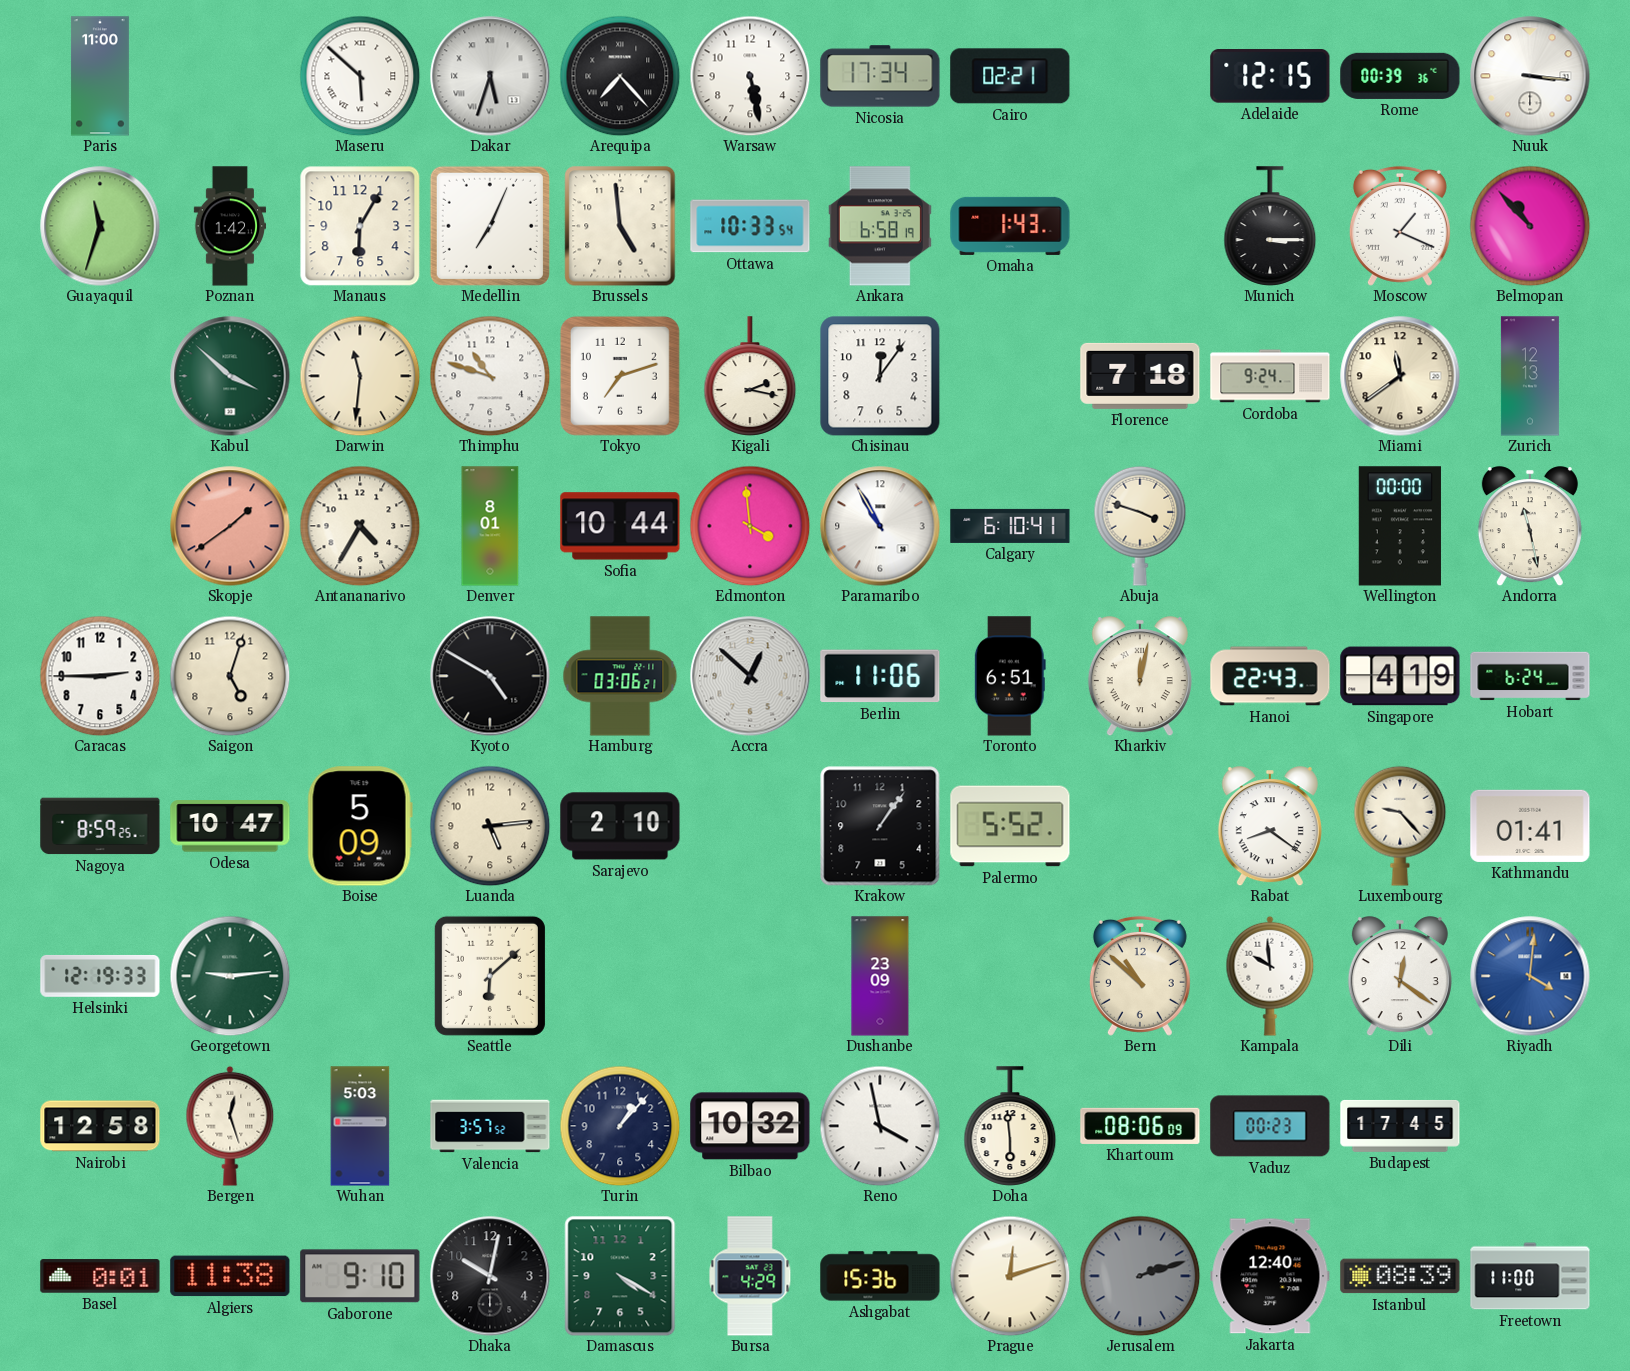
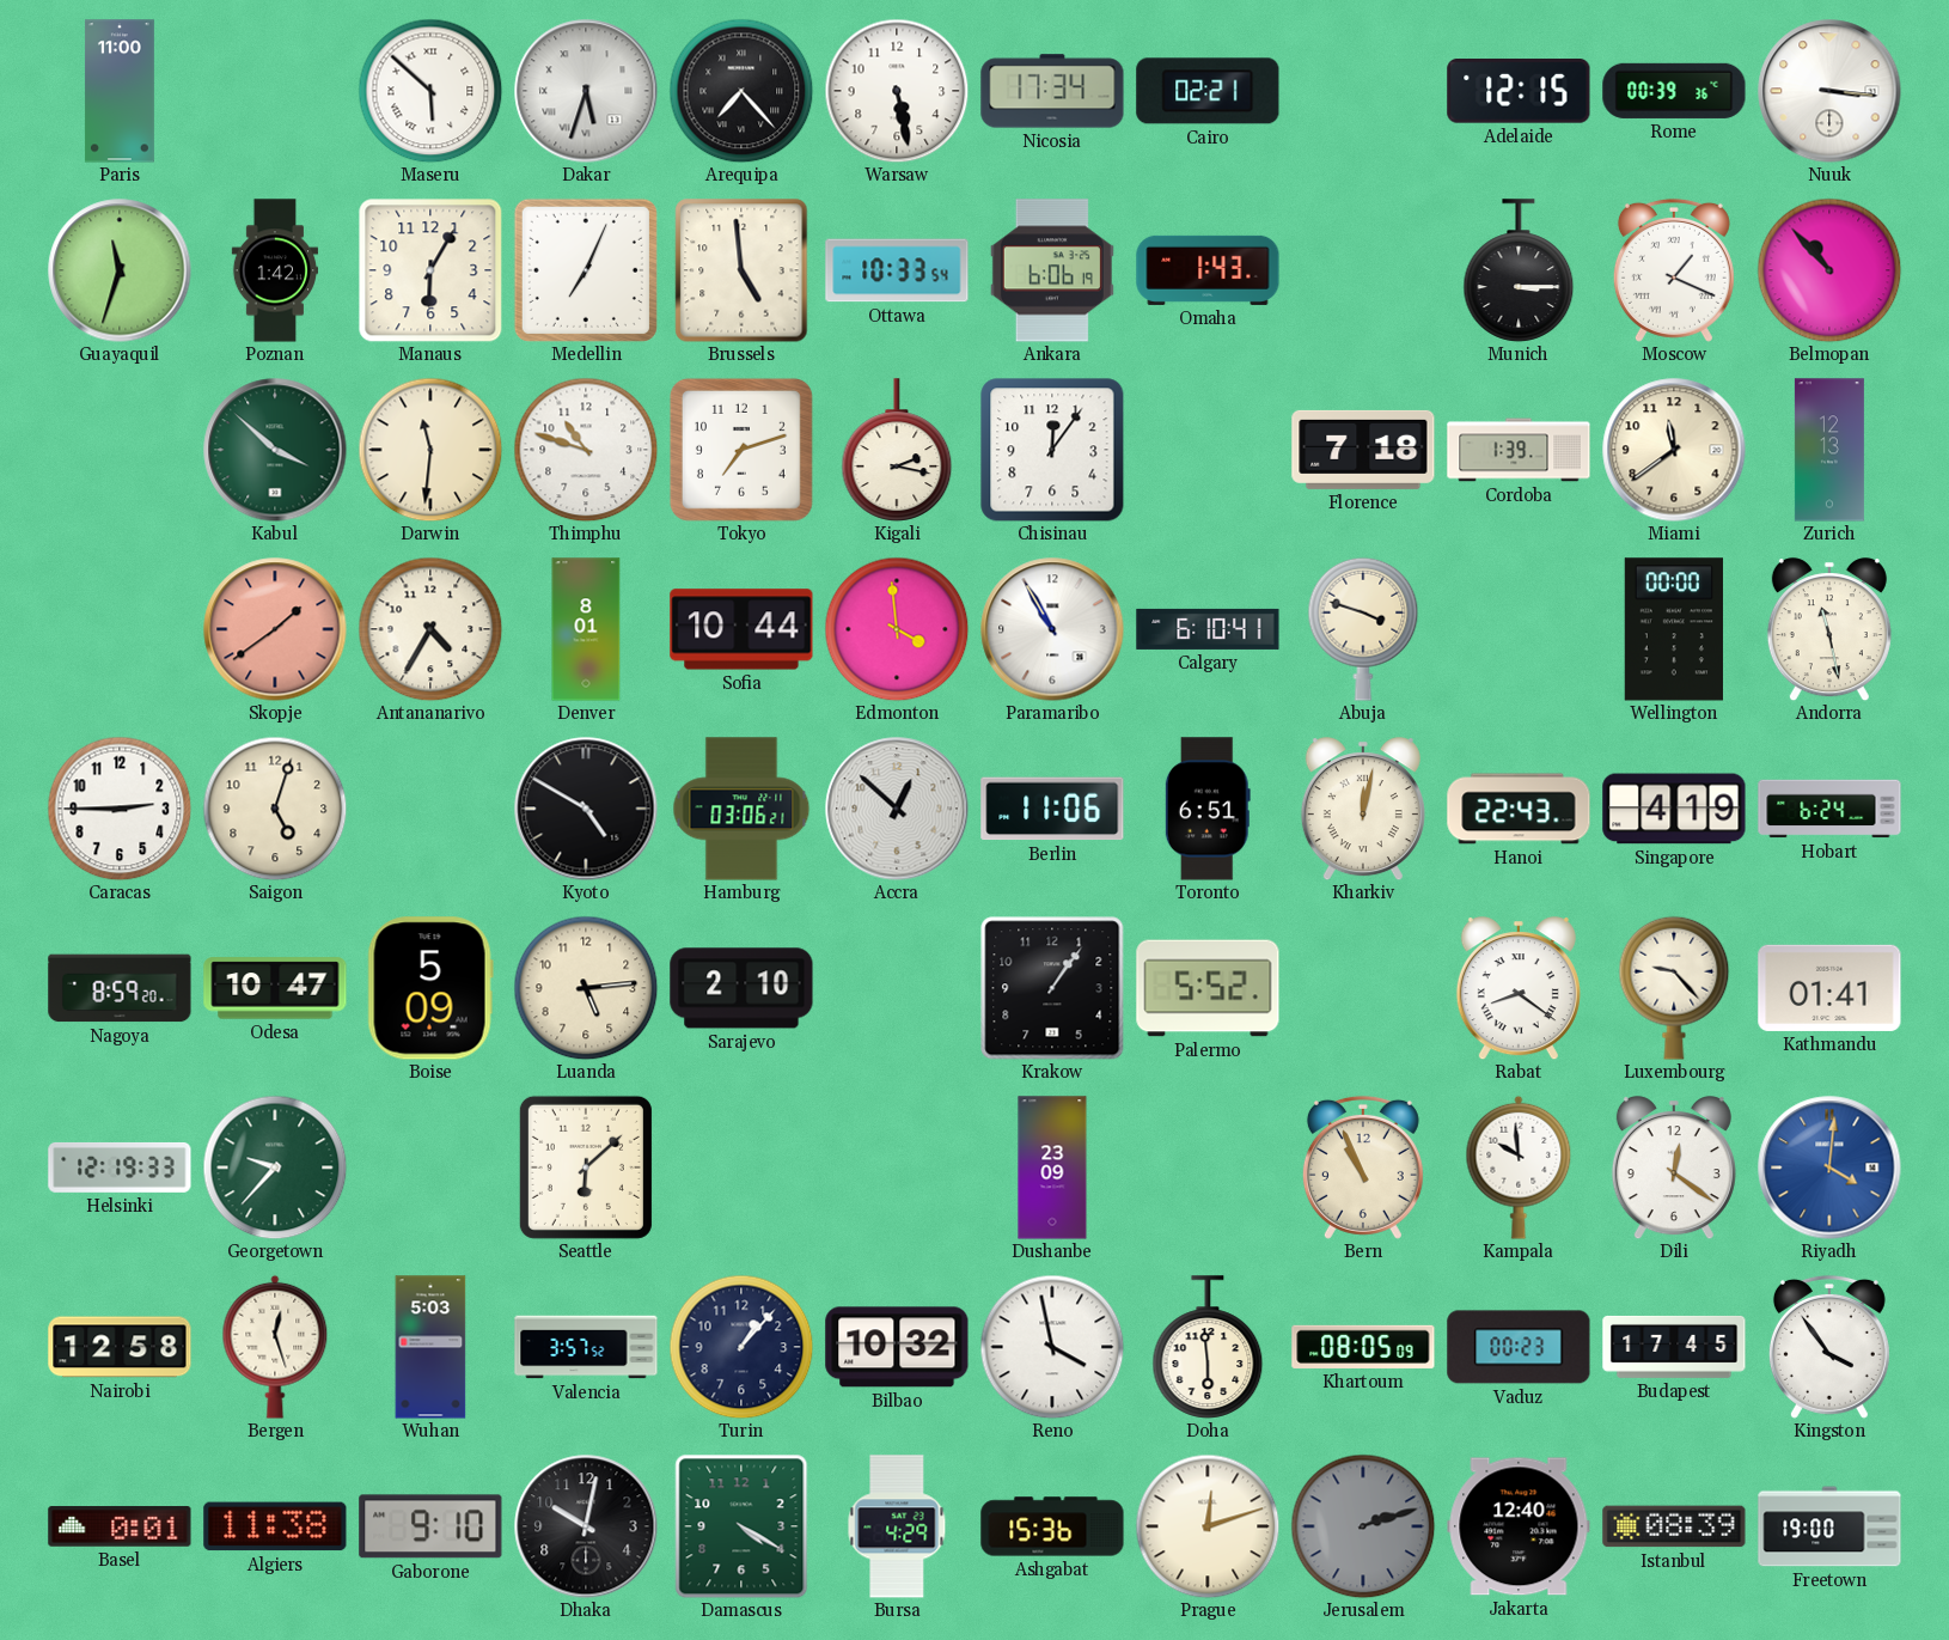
Ankara: 6:58 -> 6:06 (1052, 270)
Cordoba: 9:24 -> 1:39 (1519, 450)
Nagoya: 8:59:25 -> 8:59:20 (120, 988)
Georgetown: 9:14 -> 9:37 (275, 1167)
Bern: 10:52 -> 10:56 (1363, 1167)
Khartoum: 08:06 -> 08:05 (1363, 1347)
Kingston: none -> 3:54 (1829, 1347)
Freetown: 11:00 -> 19:00 (1829, 1526)
